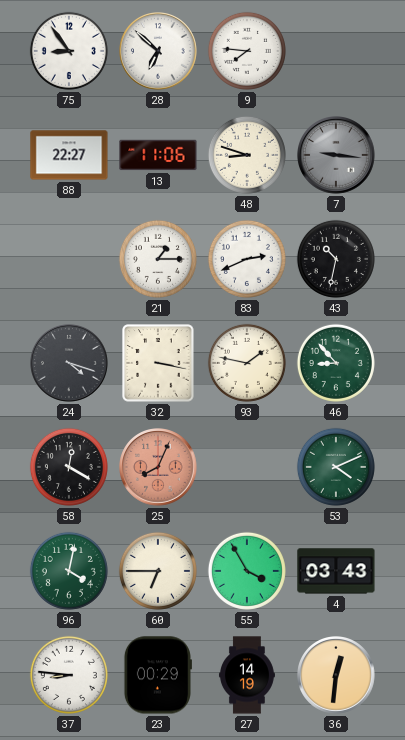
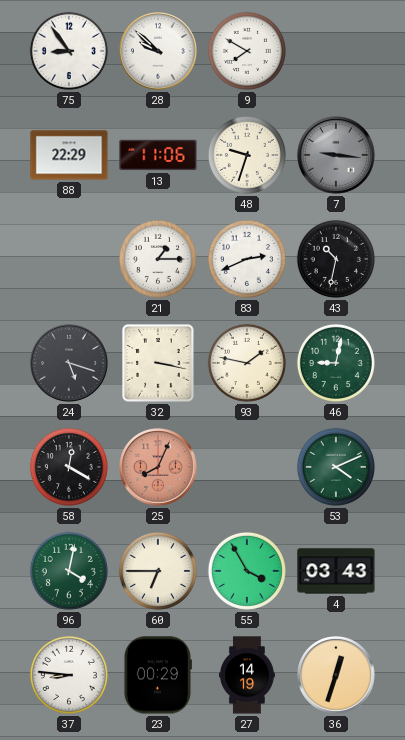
28: 6:52 -> 9:52 (159, 52)
9: 7:46 -> 7:50 (247, 51)
88: 22:27 -> 22:29 (69, 155)
48: 8:48 -> 9:33 (247, 155)
24: 4:18 -> 5:18 (70, 364)
46: 8:53 -> 9:02 (336, 363)
36: 12:31 -> 12:33 (337, 676)
